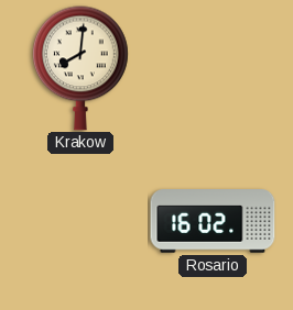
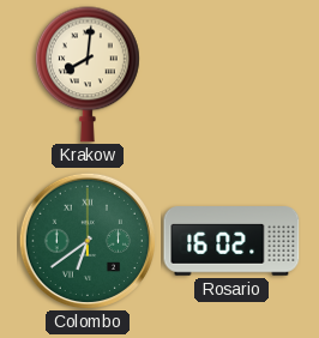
Colombo: none -> 6:39 (86, 240)
